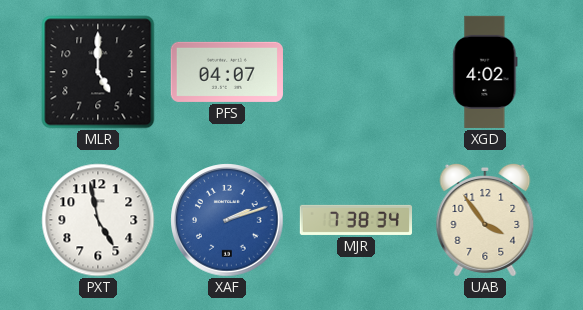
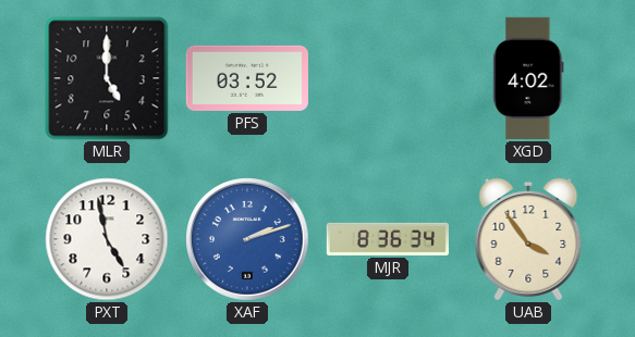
PFS: 04:07 -> 03:52 (247, 78)
MJR: 7:38 -> 8:36 (387, 239)
